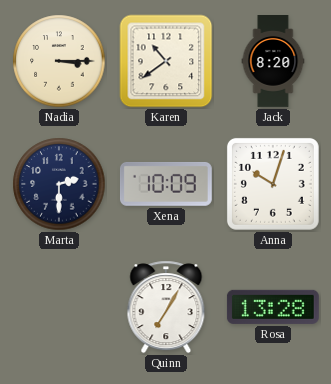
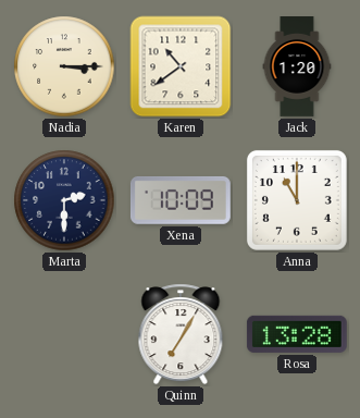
Jack: 8:20 -> 1:20 (297, 67)
Anna: 10:03 -> 11:00 (297, 200)
